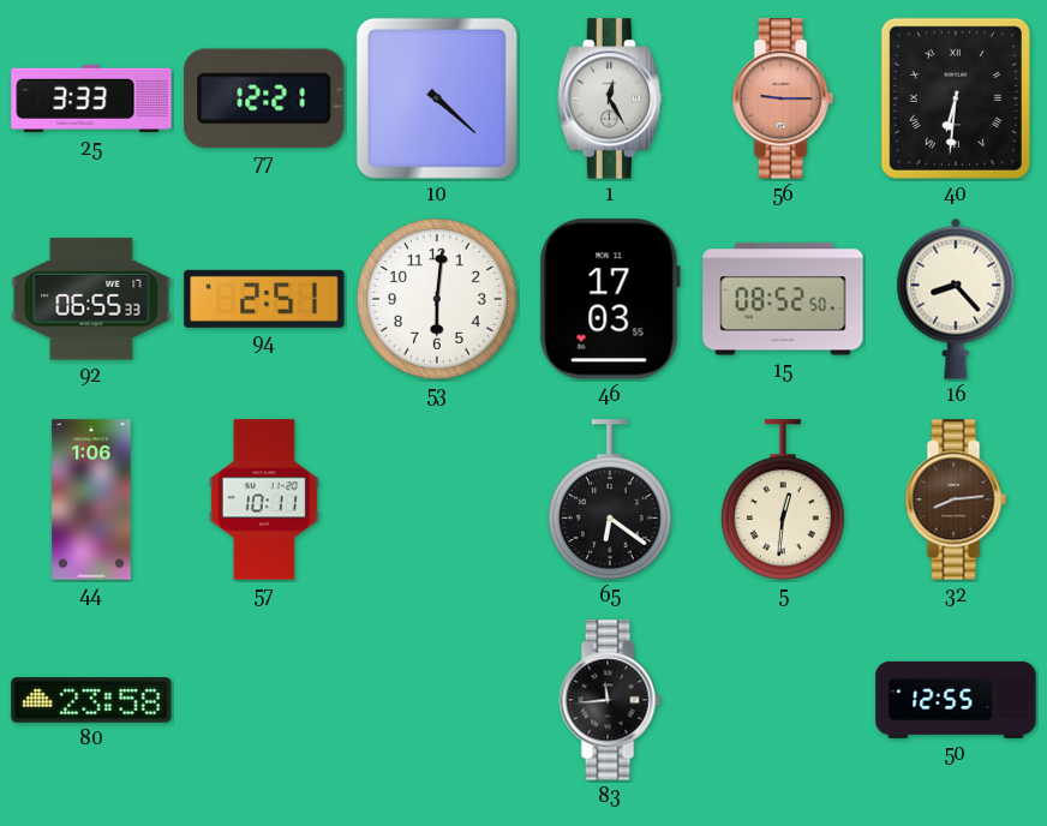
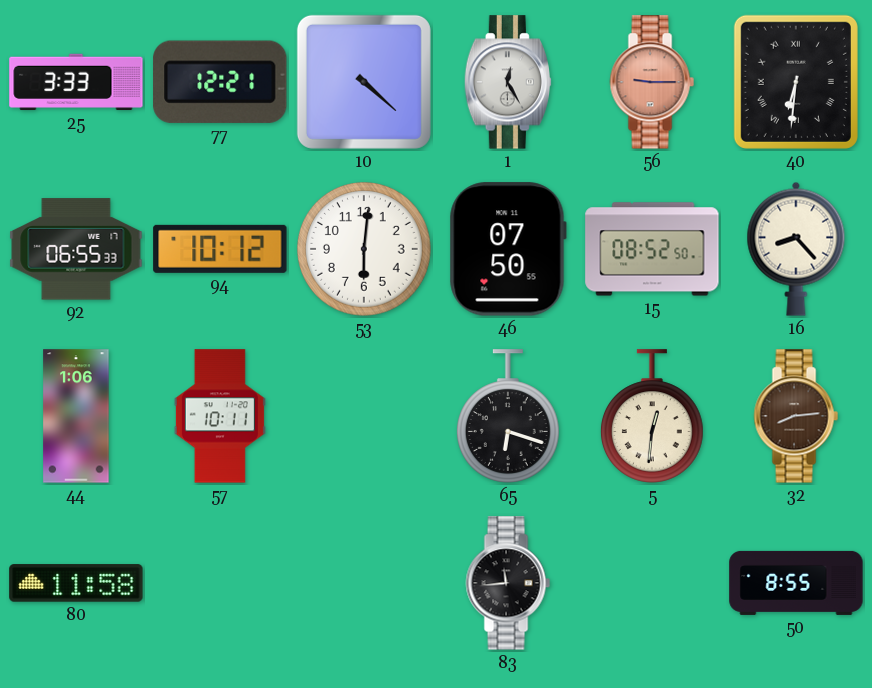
94: 2:51 -> 10:12 (220, 249)
46: 17:03 -> 07:50 (508, 249)
65: 6:21 -> 6:18 (508, 416)
80: 23:58 -> 11:58 (76, 583)
50: 12:55 -> 8:55 (796, 583)
